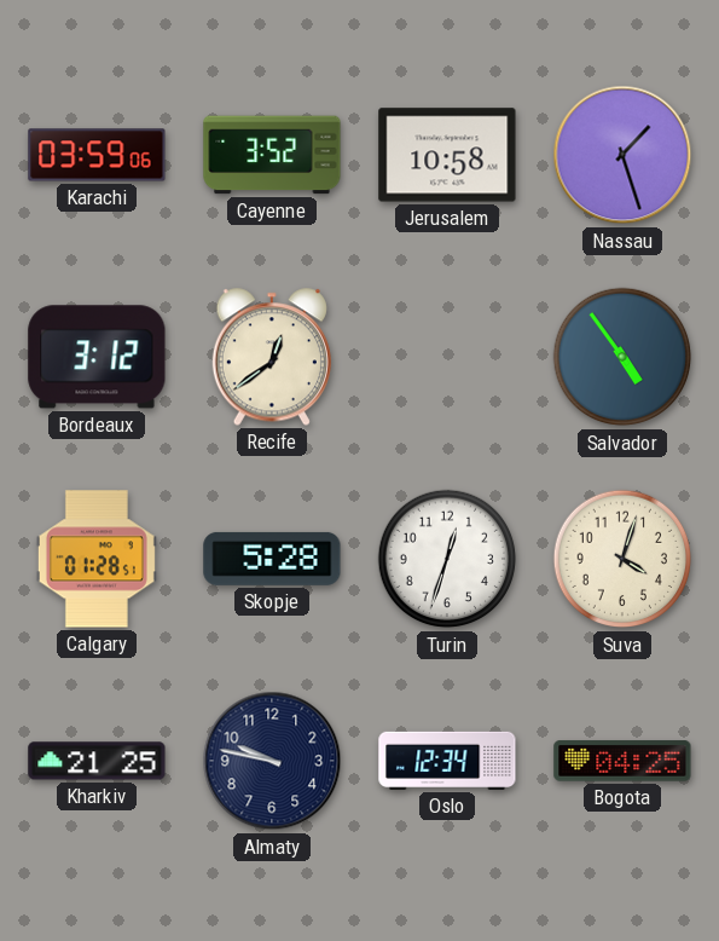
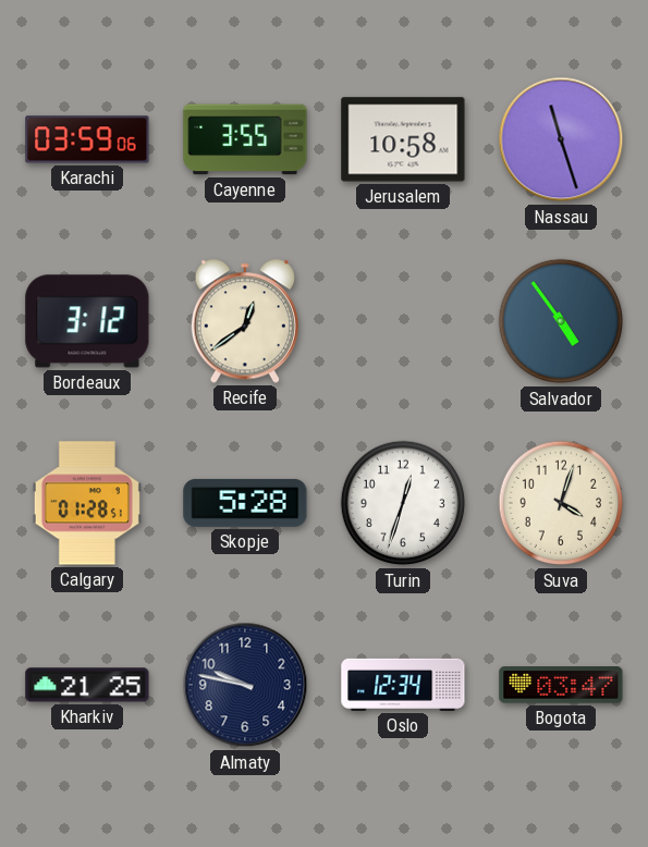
Cayenne: 3:52 -> 3:55 (245, 139)
Nassau: 1:27 -> 11:27 (561, 139)
Bogota: 04:25 -> 03:47 (561, 685)
